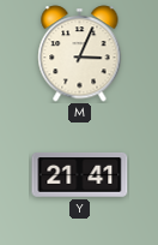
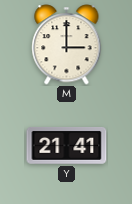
M: 3:04 -> 3:00 (67, 45)
